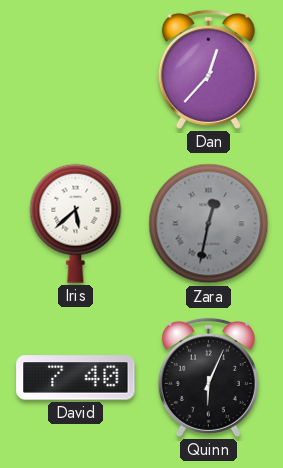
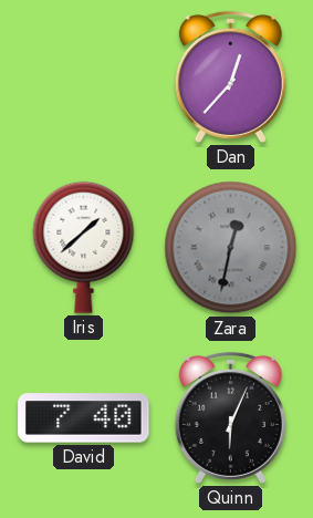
Iris: 5:38 -> 1:38 (84, 247)
